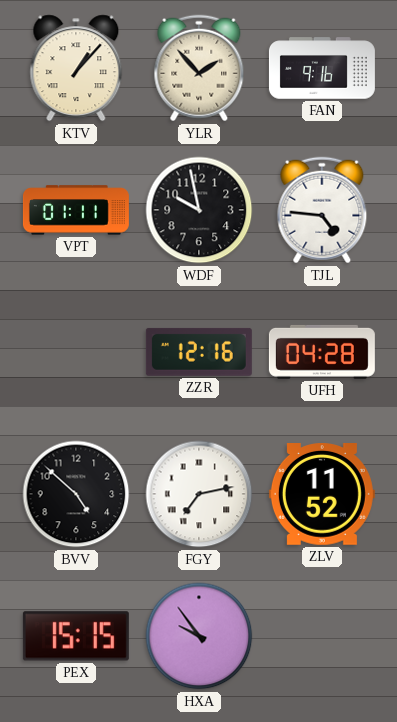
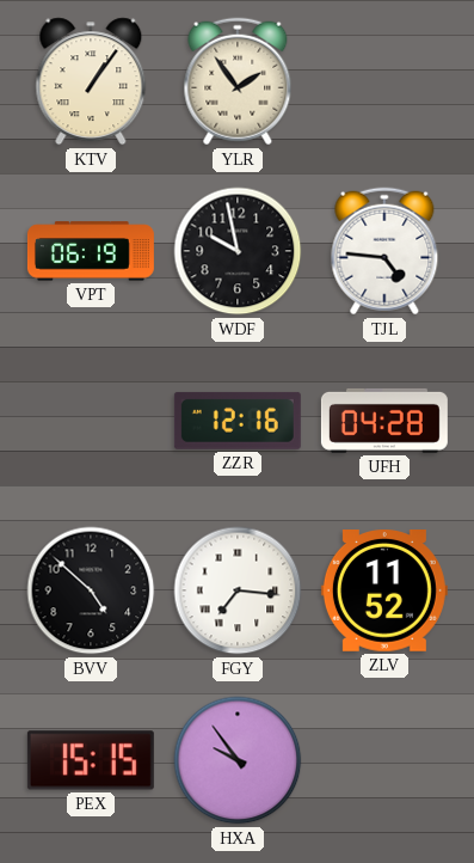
KTV: 1:07 -> 1:06 (91, 81)
YLR: 1:53 -> 1:54 (238, 81)
FAN: 9:16 -> none (322, 68)
VPT: 01:11 -> 06:19 (91, 251)
FGY: 7:13 -> 7:16 (238, 590)
